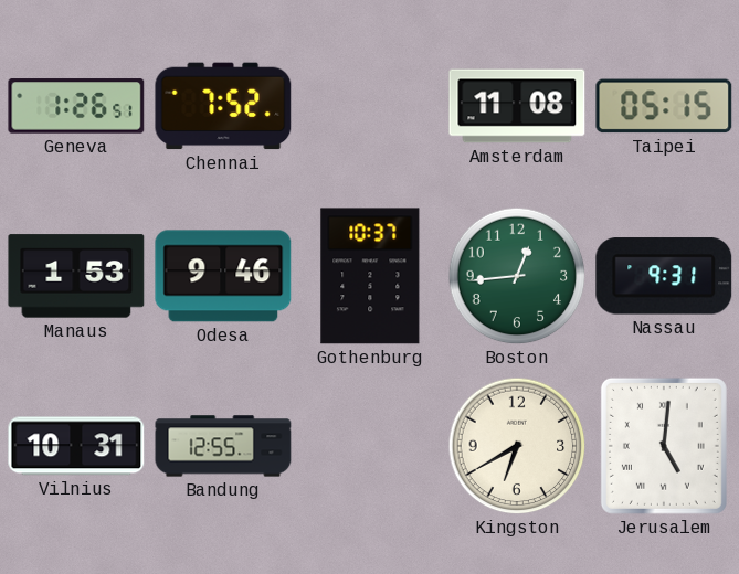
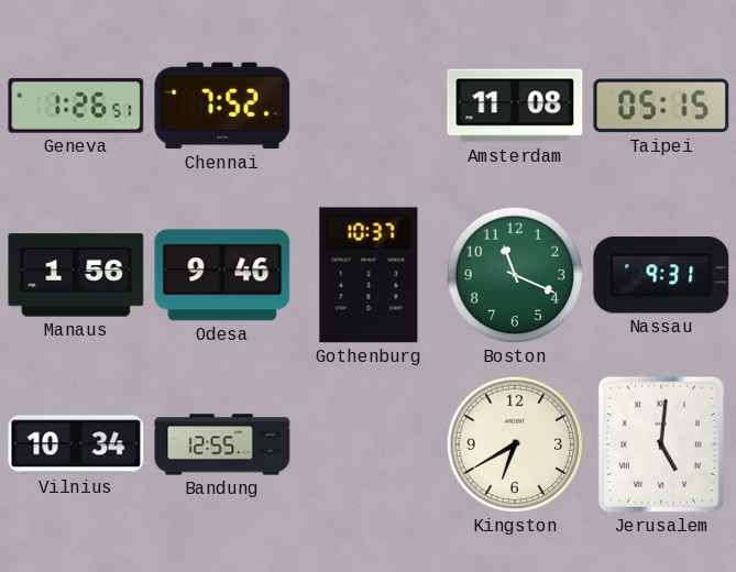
Manaus: 1:53 -> 1:56 (76, 275)
Boston: 12:44 -> 11:19 (515, 275)
Vilnius: 10:31 -> 10:34 (76, 444)
